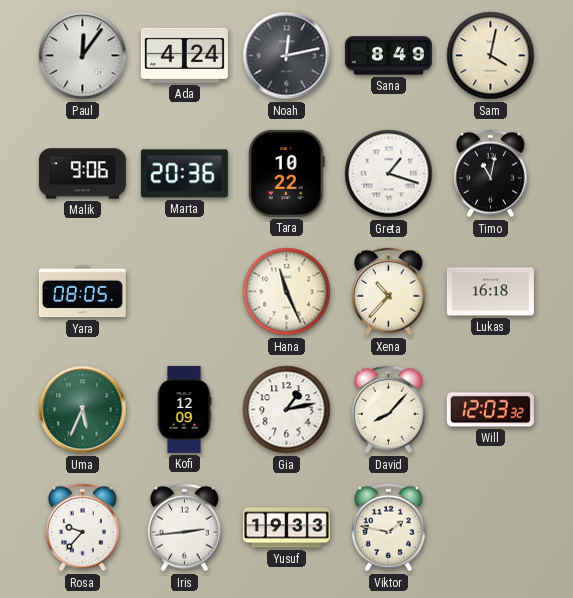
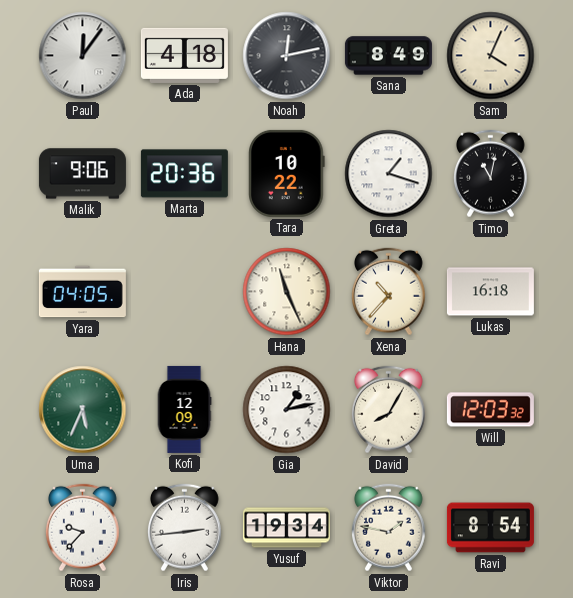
Ada: 4:24 -> 4:18 (184, 55)
Sam: 4:02 -> 4:04 (491, 56)
Yara: 08:05 -> 04:05 (82, 292)
David: 8:07 -> 8:05 (388, 410)
Yusuf: 19:33 -> 19:34 (286, 528)
Ravi: none -> 8:54 (490, 528)
